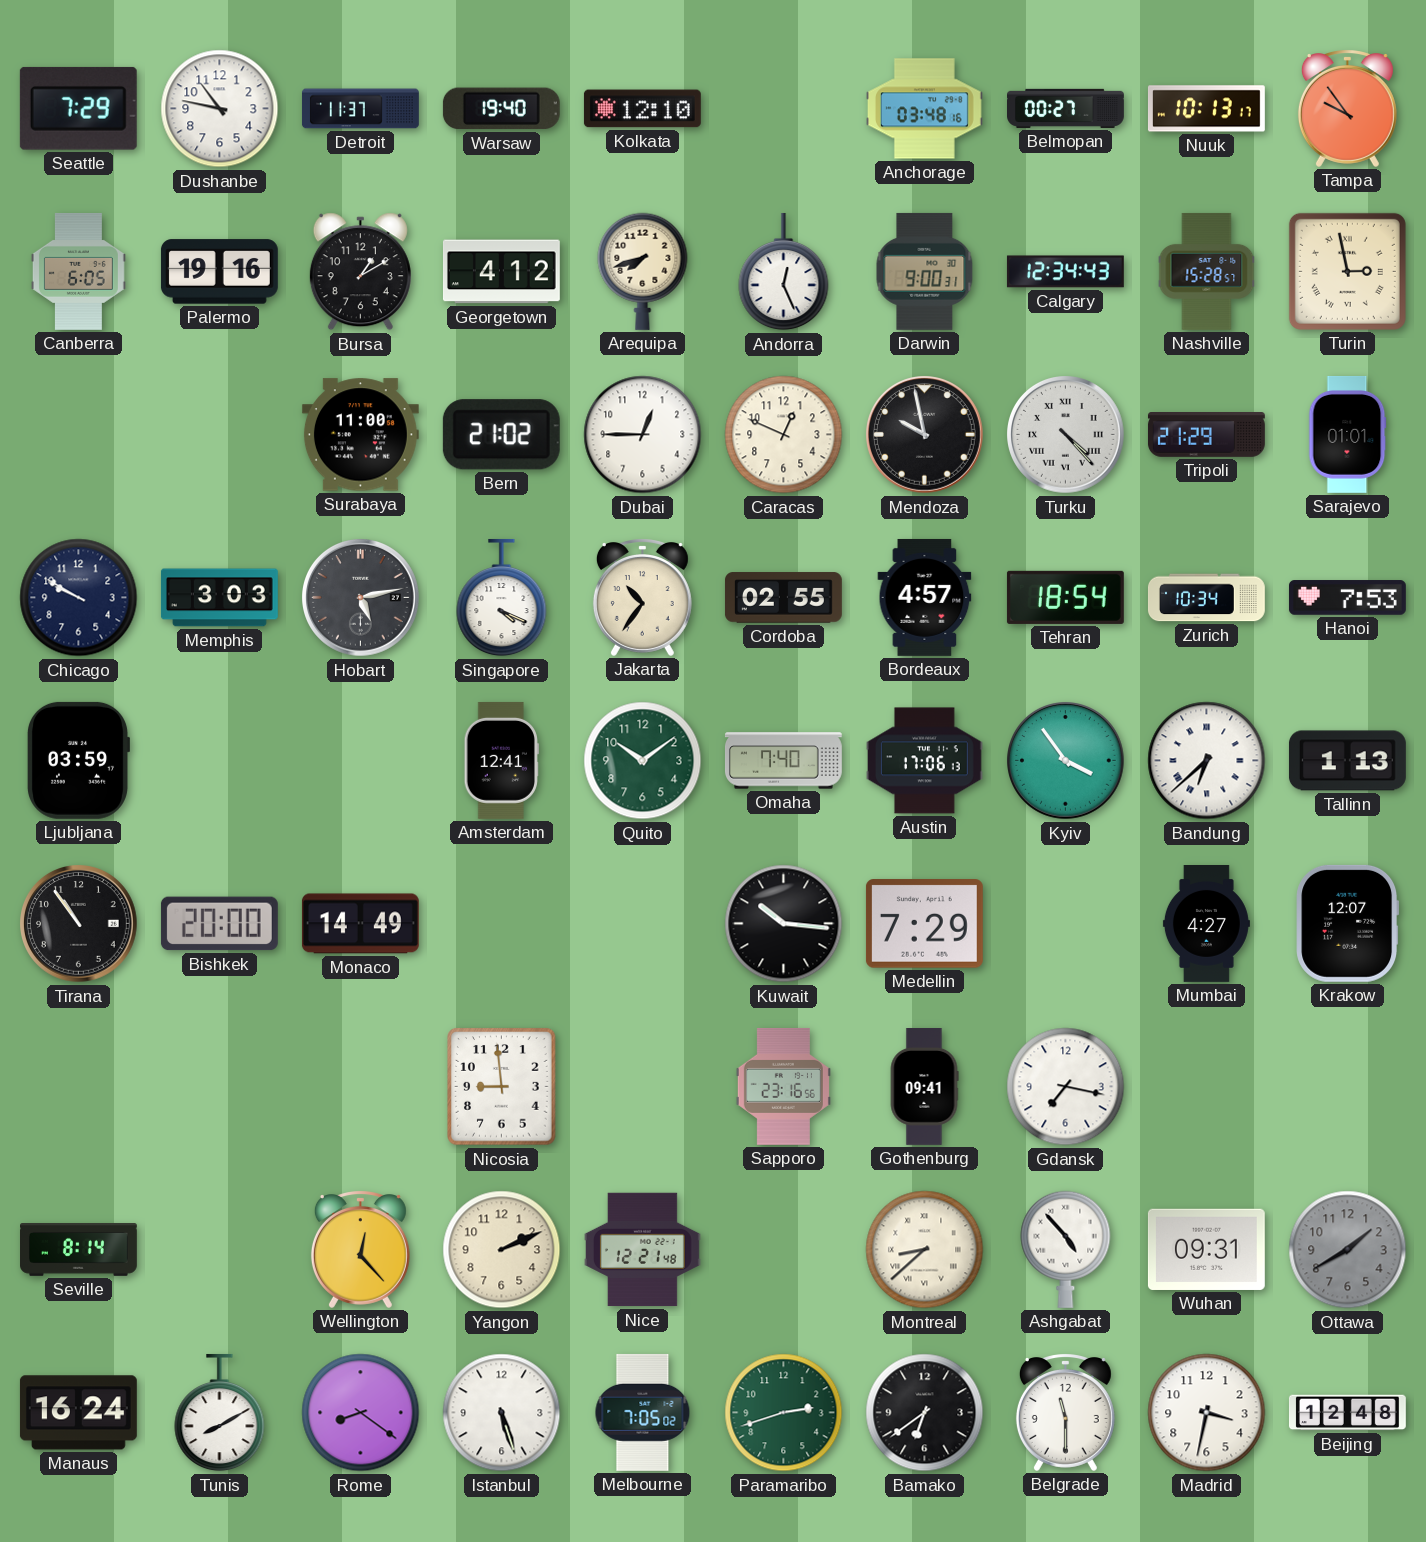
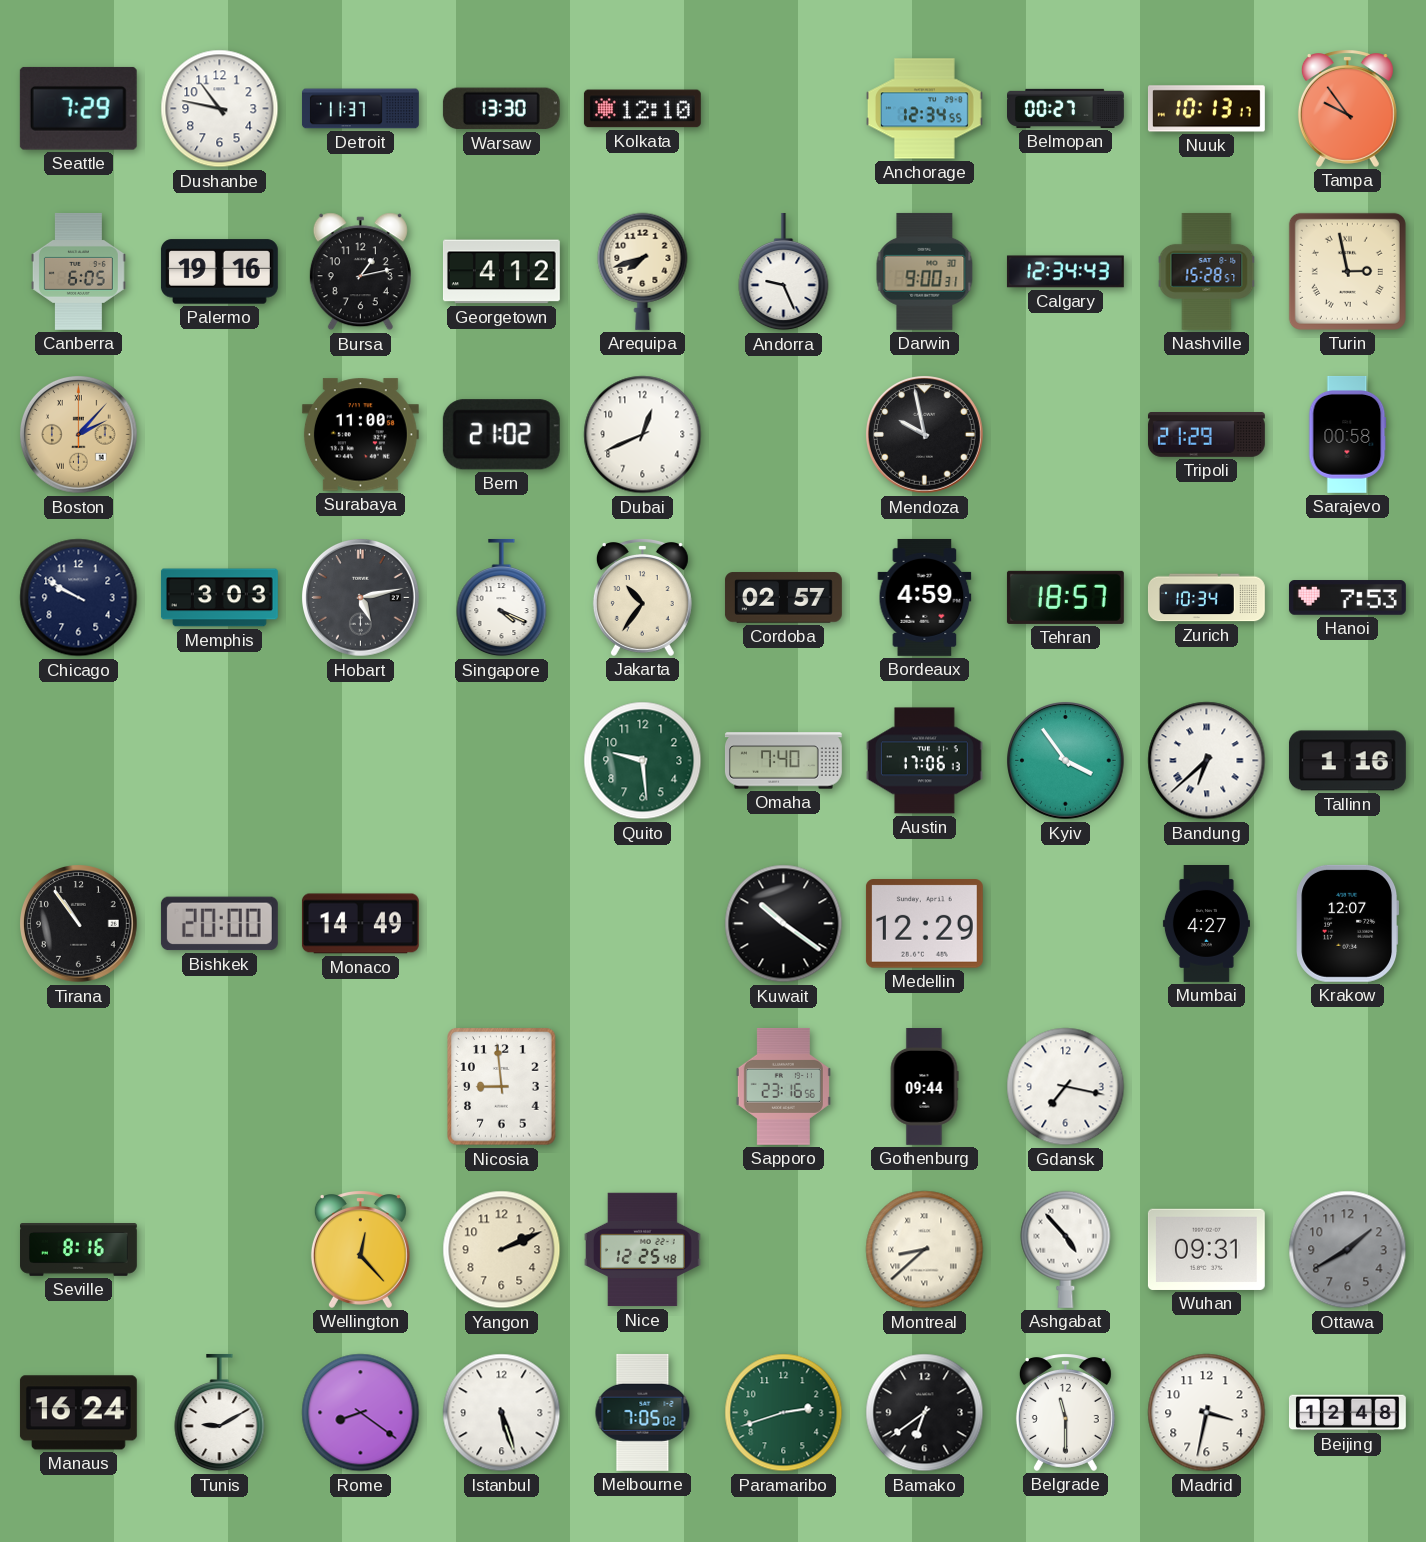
Warsaw: 19:40 -> 13:30 (501, 109)
Anchorage: 03:48 -> 12:34 (924, 109)
Bursa: 1:10 -> 1:13 (360, 272)
Andorra: 12:26 -> 9:26 (784, 272)
Boston: none -> 2:07 (79, 435)
Dubai: 12:45 -> 12:41 (643, 435)
Caracas: 12:49 -> none (784, 435)
Turku: 4:23 -> none (1066, 435)
Sarajevo: 01:01 -> 00:58 (1348, 434)
Cordoba: 02:55 -> 02:57 (783, 598)
Bordeaux: 4:57 -> 4:59 (925, 597)
Tehran: 18:54 -> 18:57 (1065, 597)
Ljubljana: 03:59 -> none (77, 760)
Amsterdam: 12:41 -> none (501, 760)
Quito: 10:09 -> 9:29 (643, 761)
Tallinn: 1:13 -> 1:16 (1347, 761)
Kuwait: 10:16 -> 10:21 (784, 924)
Medellin: 7:29 -> 12:29 (924, 924)
Gothenburg: 09:41 -> 09:44 (924, 1087)
Seville: 8:14 -> 8:16 (79, 1250)
Nice: 12:21 -> 12:25 (642, 1250)
Tunis: 8:10 -> 9:10 (220, 1413)
